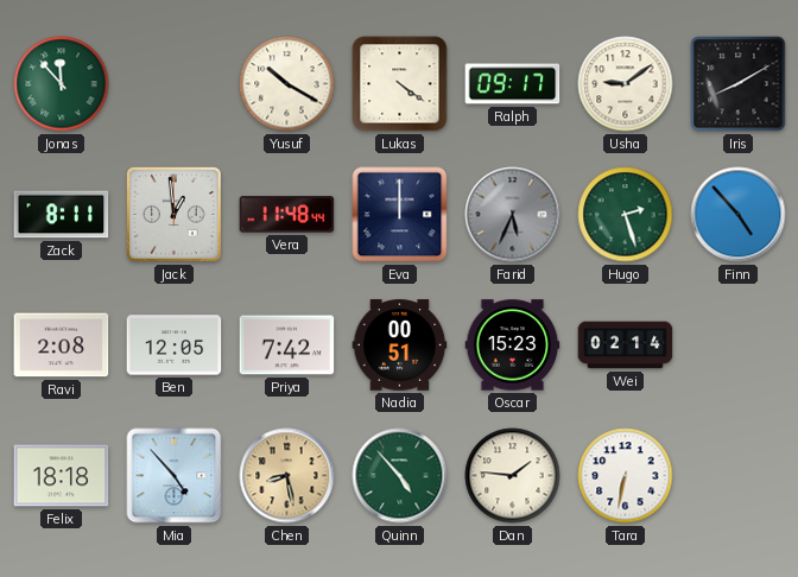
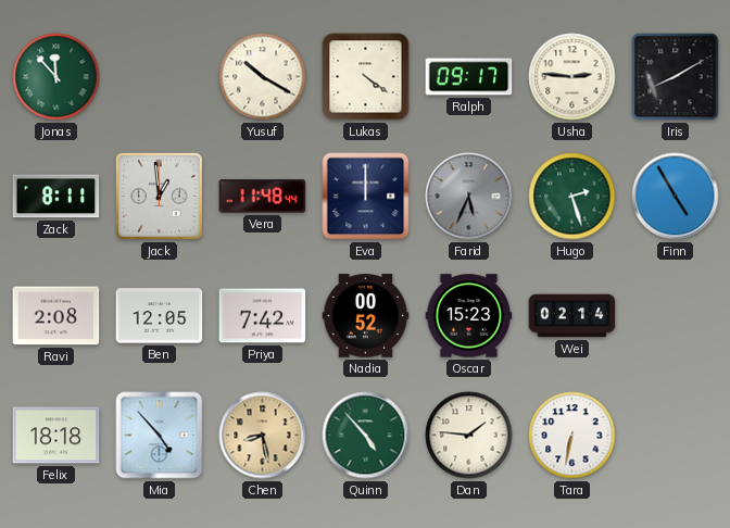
Usha: 9:09 -> 2:46 (572, 77)
Finn: 4:53 -> 4:55 (676, 197)
Nadia: 00:51 -> 00:52 (366, 316)
